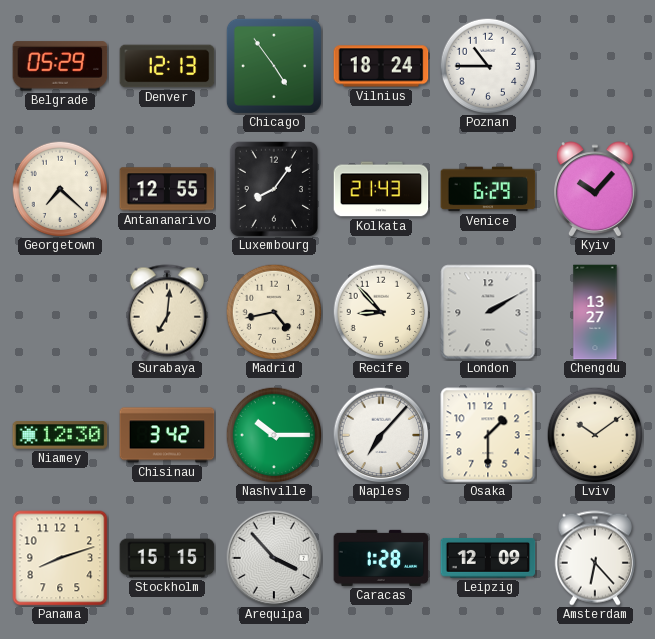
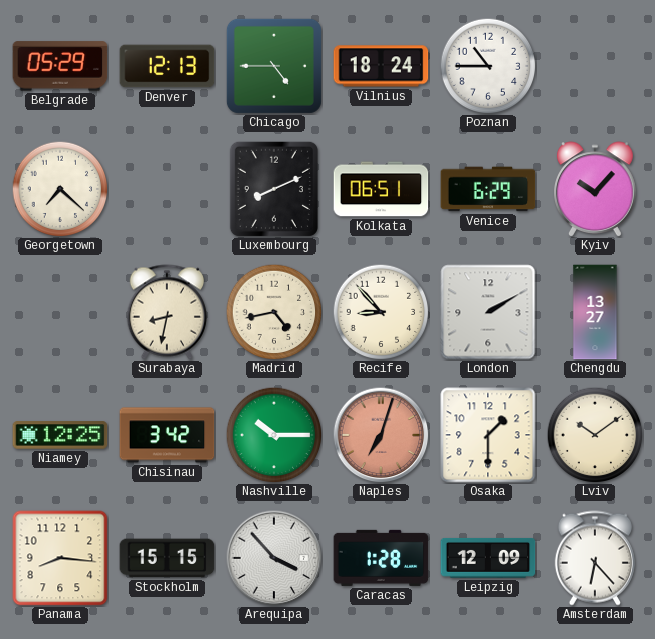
Chicago: 4:54 -> 4:45 (274, 66)
Antananarivo: 12:55 -> none (167, 189)
Luxembourg: 8:06 -> 8:11 (274, 189)
Kolkata: 21:43 -> 06:51 (381, 189)
Surabaya: 7:01 -> 8:32 (167, 312)
Niamey: 12:30 -> 12:25 (60, 435)
Naples: 7:07 -> 7:03 (381, 435)
Naples dial: white -> salmon (381, 435)
Panama: 8:12 -> 8:16 (60, 558)
